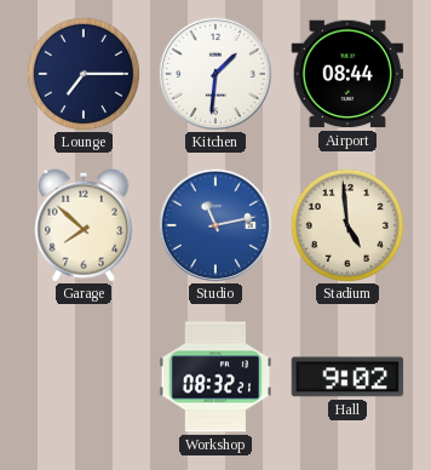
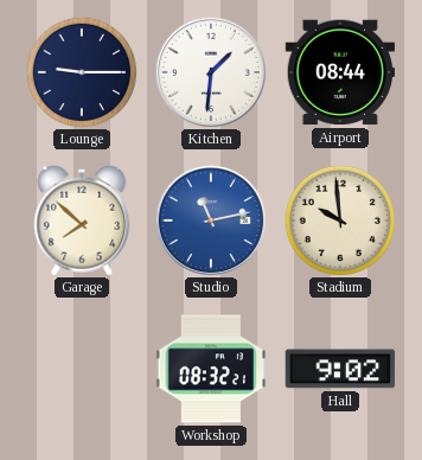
Lounge: 7:15 -> 9:15 (82, 72)
Stadium: 4:59 -> 9:59 (340, 221)
